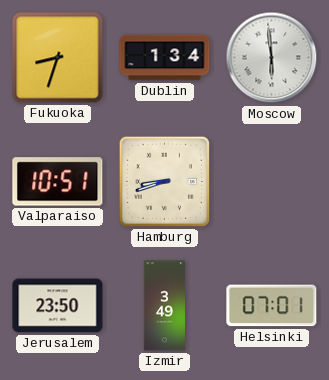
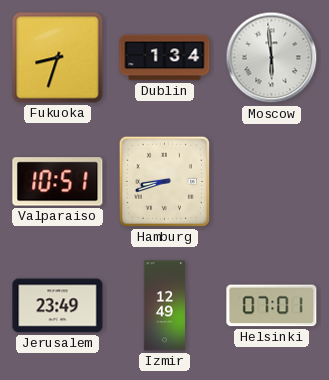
Jerusalem: 23:50 -> 23:49 (58, 306)
Izmir: 3:49 -> 12:49 (165, 306)
